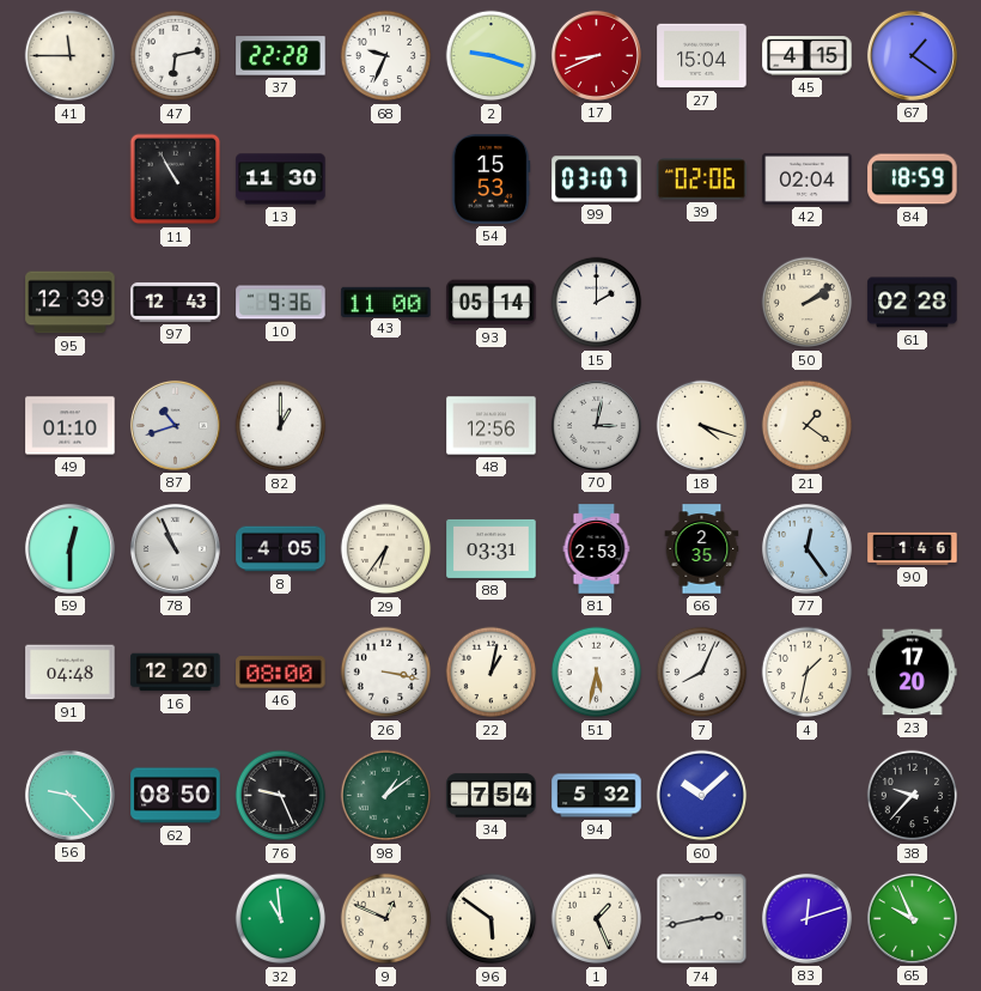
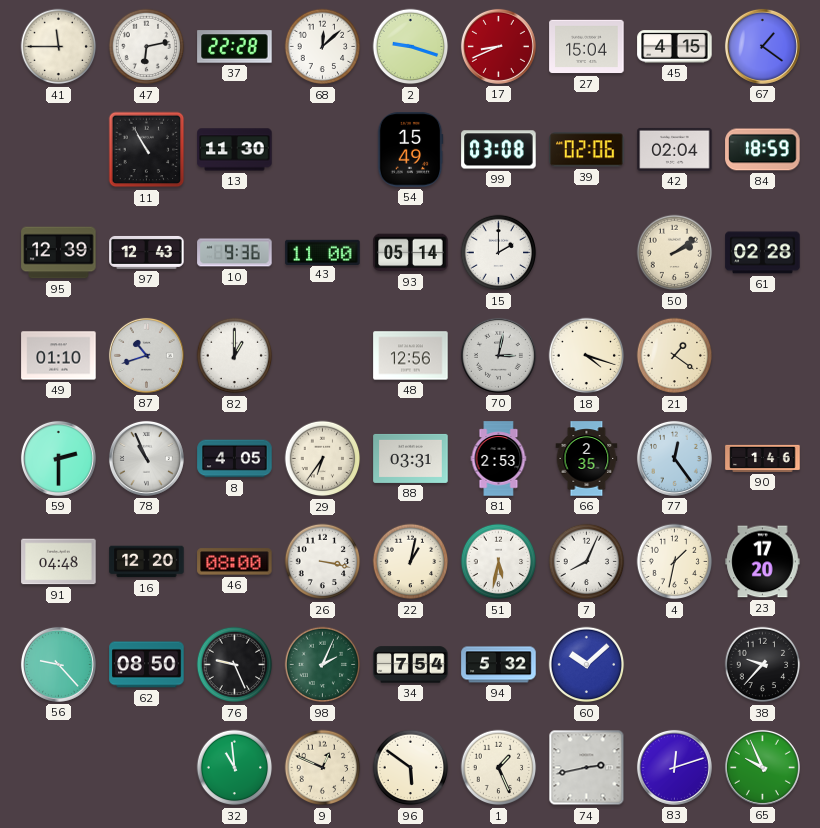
68: 9:34 -> 12:08 (323, 47)
54: 15:53 -> 15:49 (410, 150)
99: 03:07 -> 03:08 (499, 150)
59: 12:30 -> 2:30 (58, 458)
98: 1:09 -> 2:04 (323, 665)
